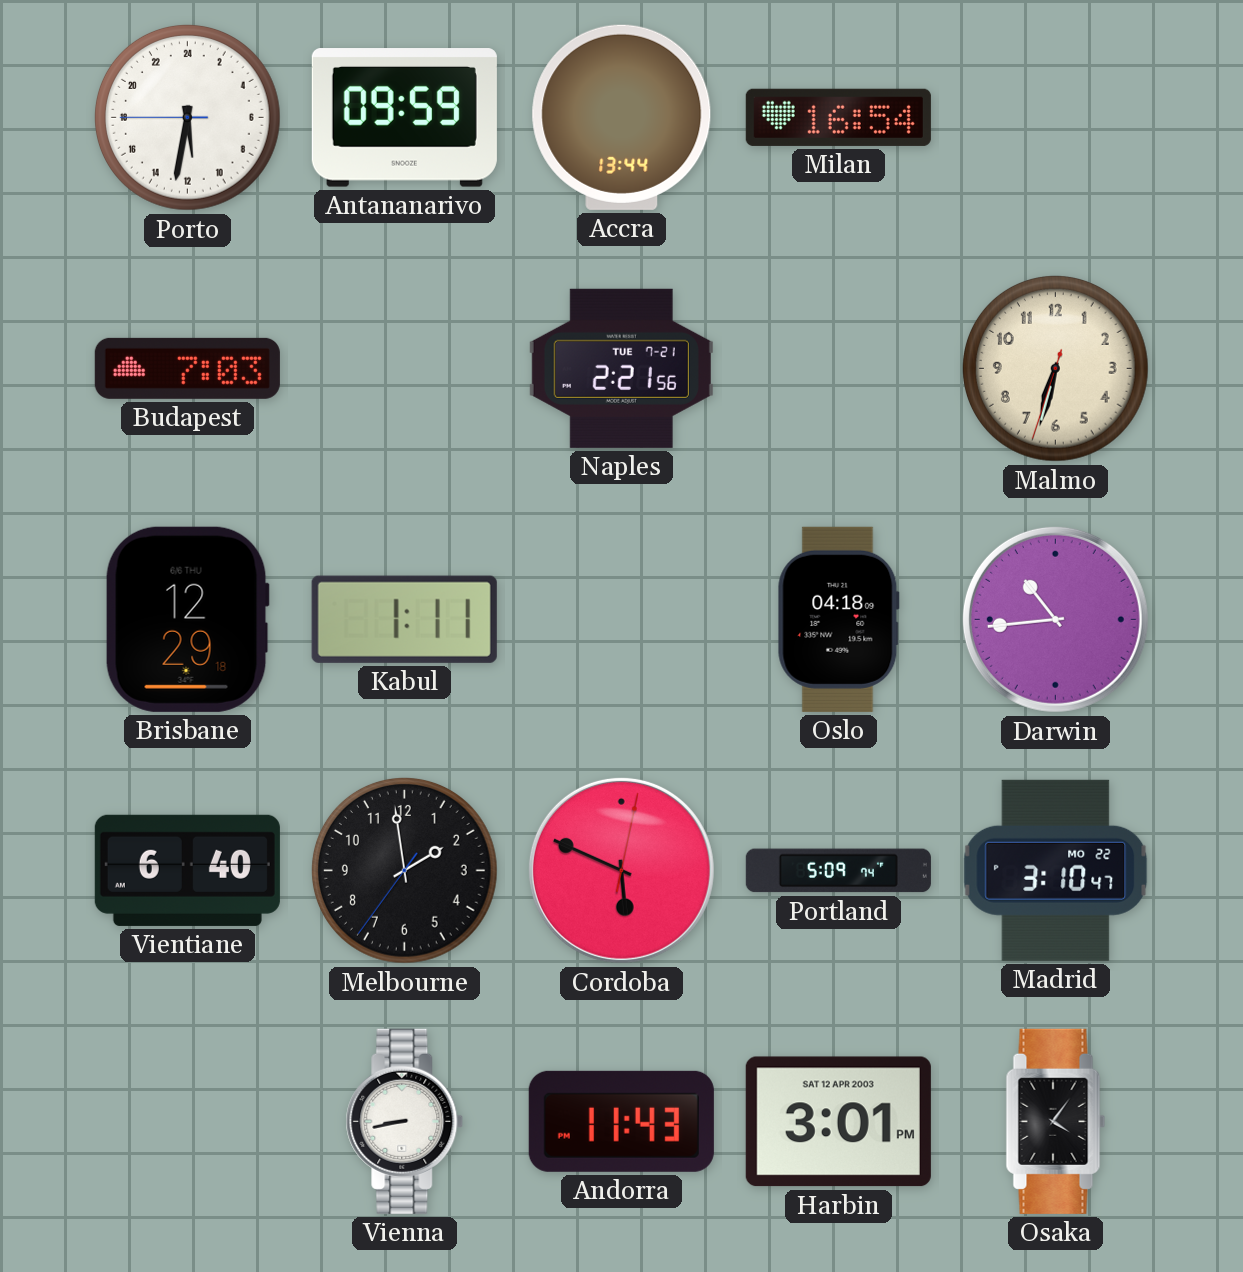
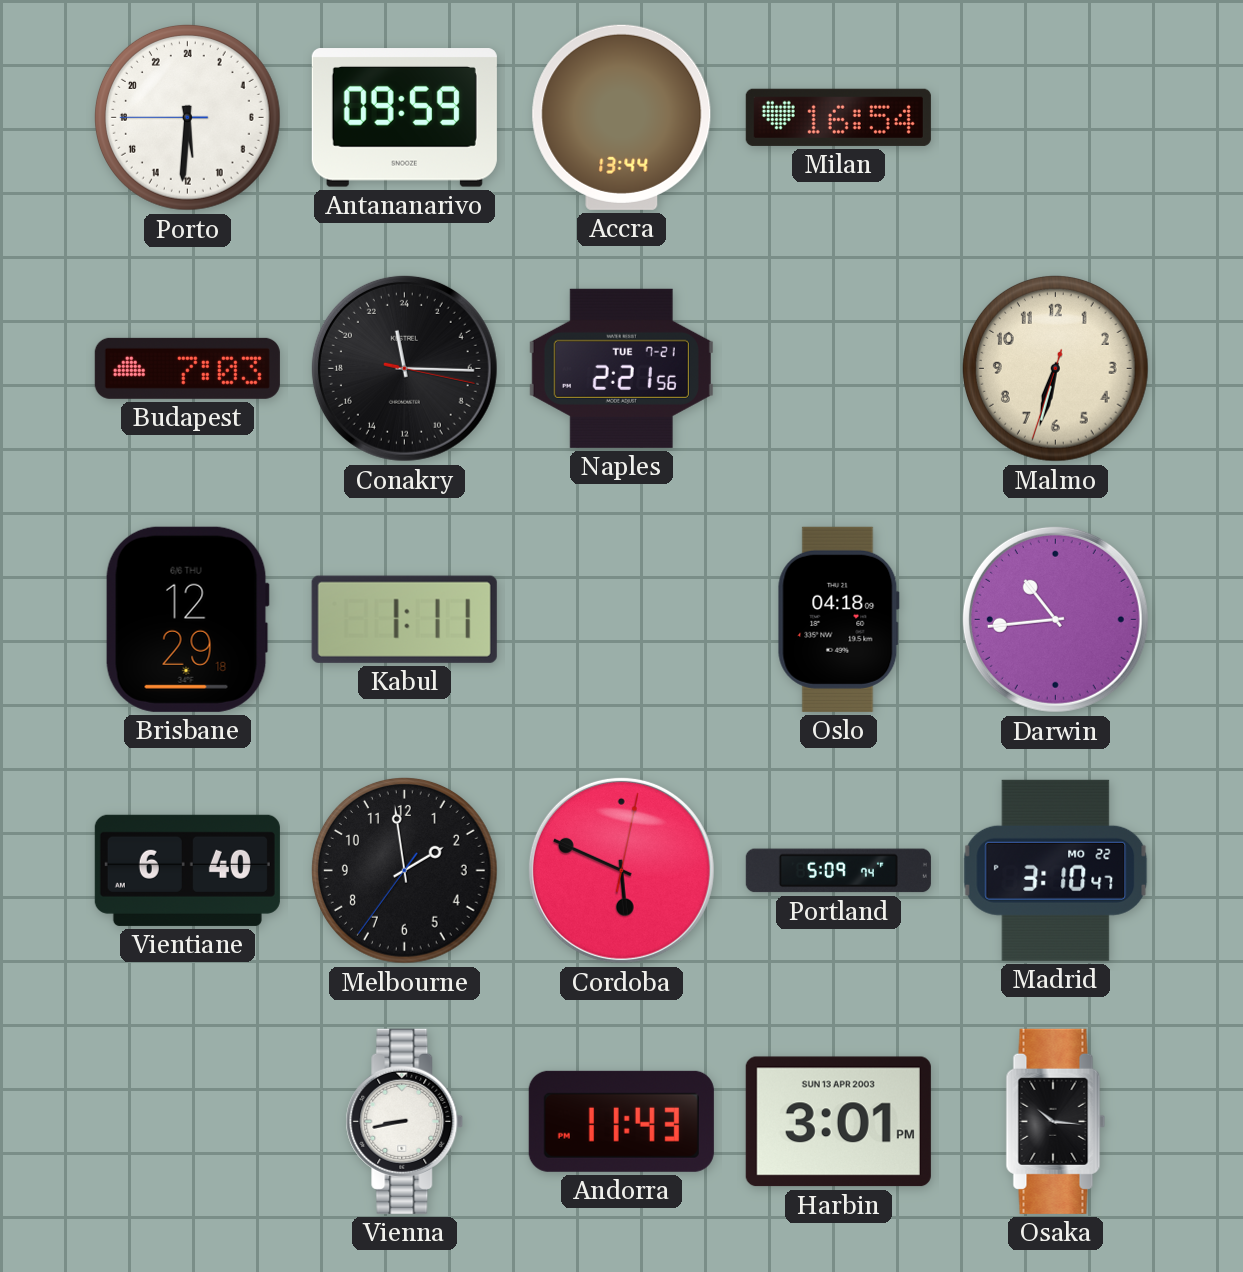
Porto: 11:31 -> 11:30 (187, 117)
Conakry: none -> 23:15 (404, 368)
Harbin date: SAT 12 APR 2003 -> SUN 13 APR 2003 (838, 1122)
Osaka: 4:06 -> 10:16 (1056, 1121)
